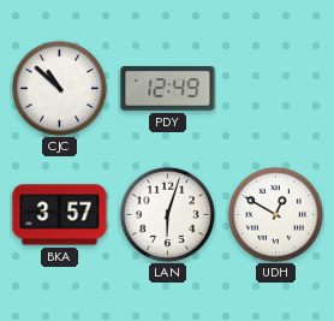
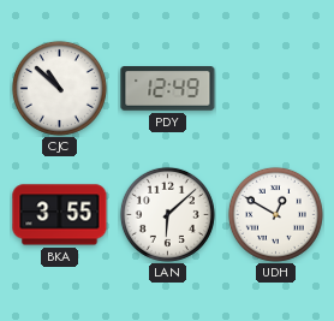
BKA: 3:57 -> 3:55 (60, 215)
LAN: 6:03 -> 6:08 (167, 214)
